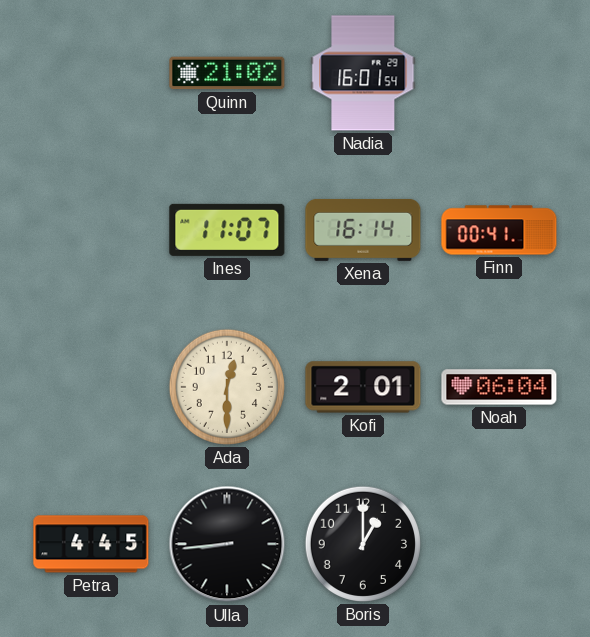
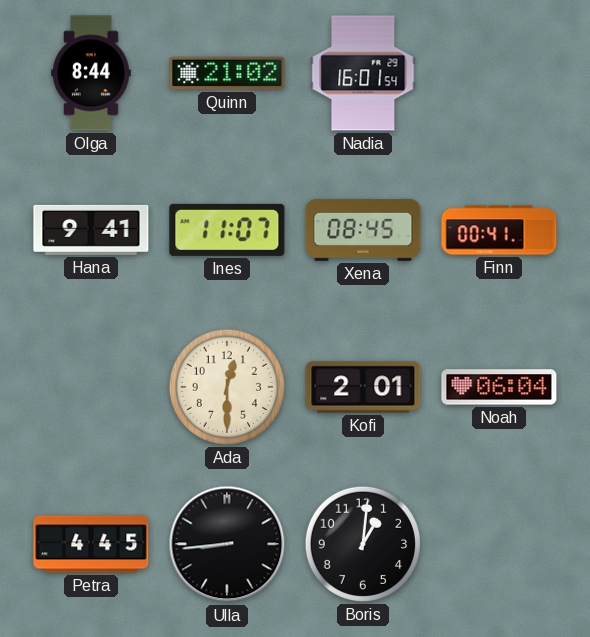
Olga: none -> 8:44 (92, 73)
Hana: none -> 9:41 (91, 230)
Xena: 16:14 -> 08:45 (363, 230)
Boris: 1:00 -> 1:01 (363, 544)
